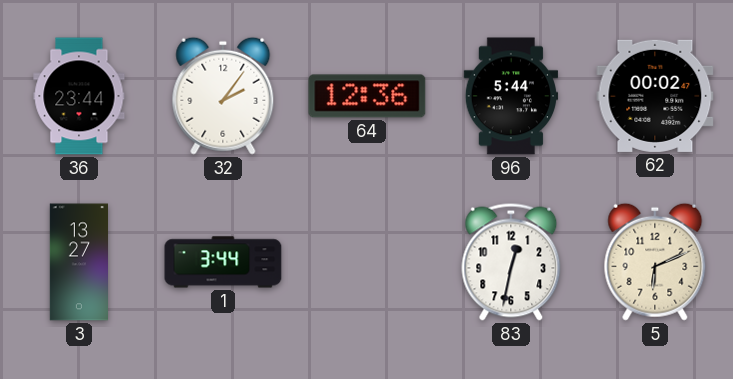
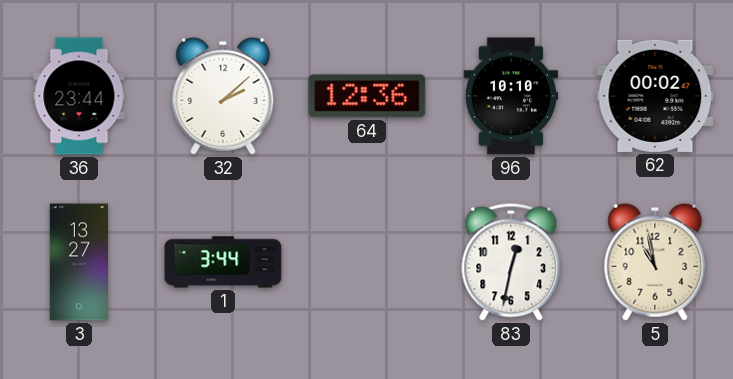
32: 2:06 -> 2:08 (223, 96)
96: 5:44 -> 10:10 (511, 96)
5: 6:11 -> 10:58 (655, 262)
